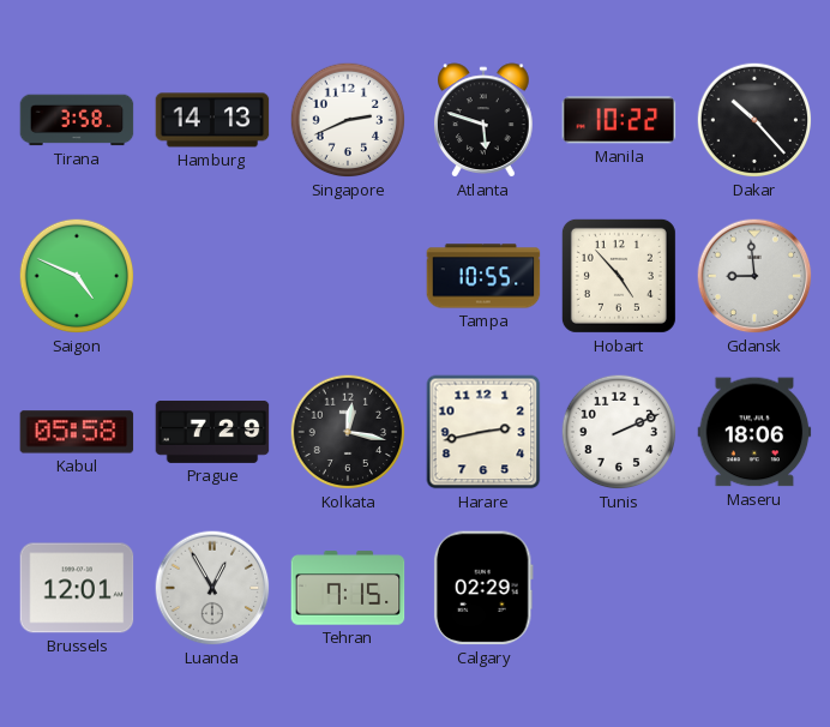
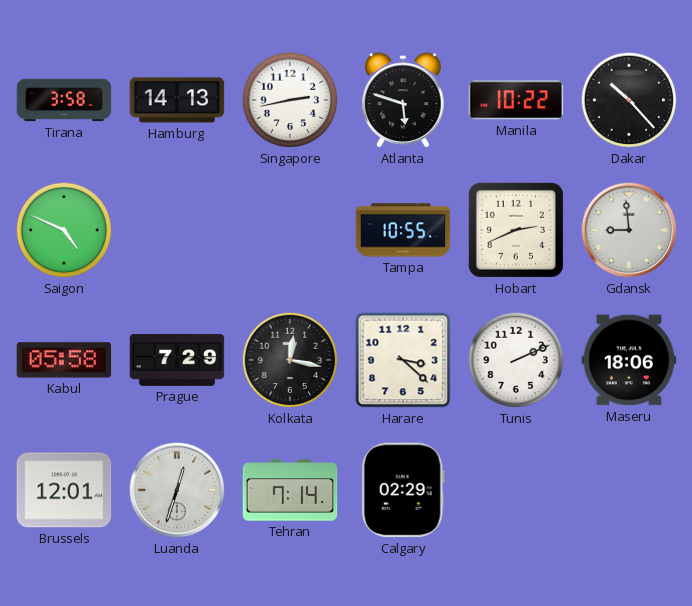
Singapore: 2:41 -> 2:43 (290, 100)
Hobart: 4:53 -> 2:41 (516, 230)
Harare: 2:43 -> 3:22 (403, 360)
Luanda: 12:55 -> 12:33 (177, 490)
Tehran: 7:15 -> 7:14 (290, 490)
